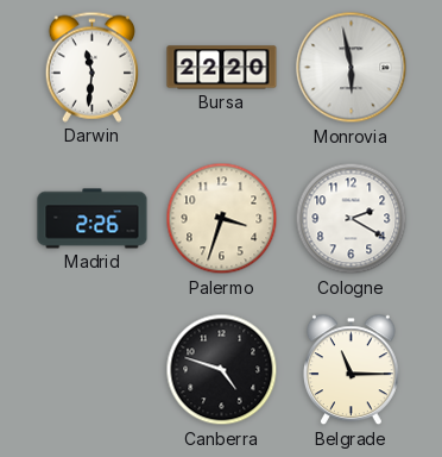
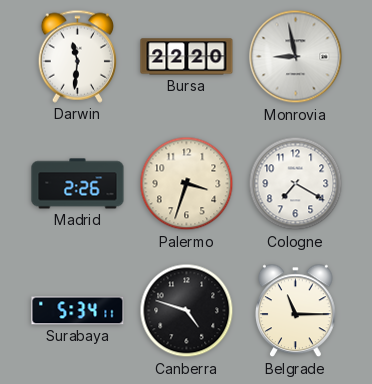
Monrovia: 5:58 -> 8:58 (296, 57)
Cologne: 2:20 -> 7:20 (296, 184)
Surabaya: none -> 5:34 (78, 311)
